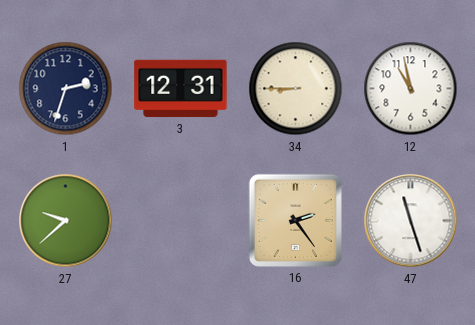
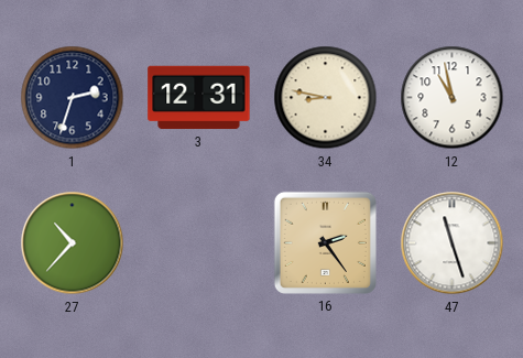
34: 8:45 -> 8:47 (326, 98)
27: 9:38 -> 10:37 (73, 243)
